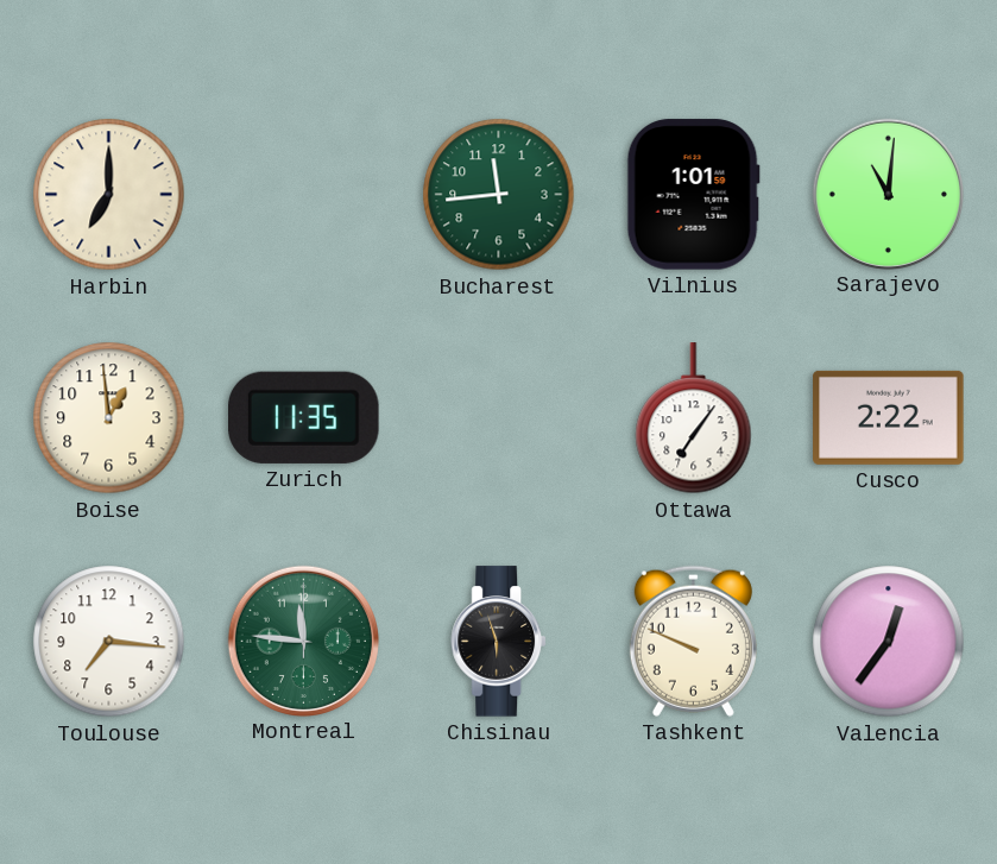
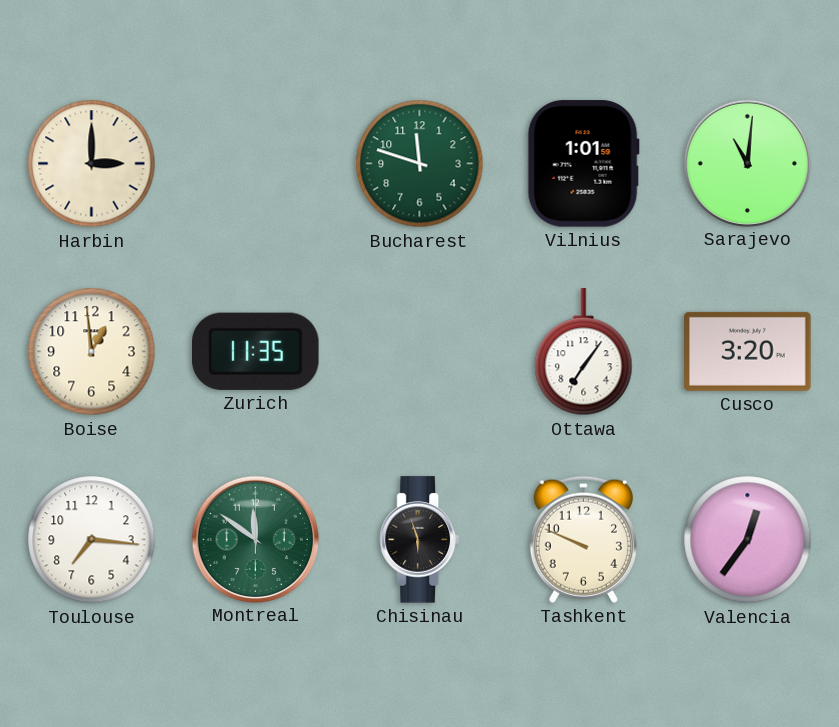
Harbin: 7:00 -> 3:00 (92, 164)
Bucharest: 11:44 -> 11:48 (420, 164)
Cusco: 2:22 -> 3:20 (748, 351)
Montreal: 11:46 -> 11:51 (255, 539)
